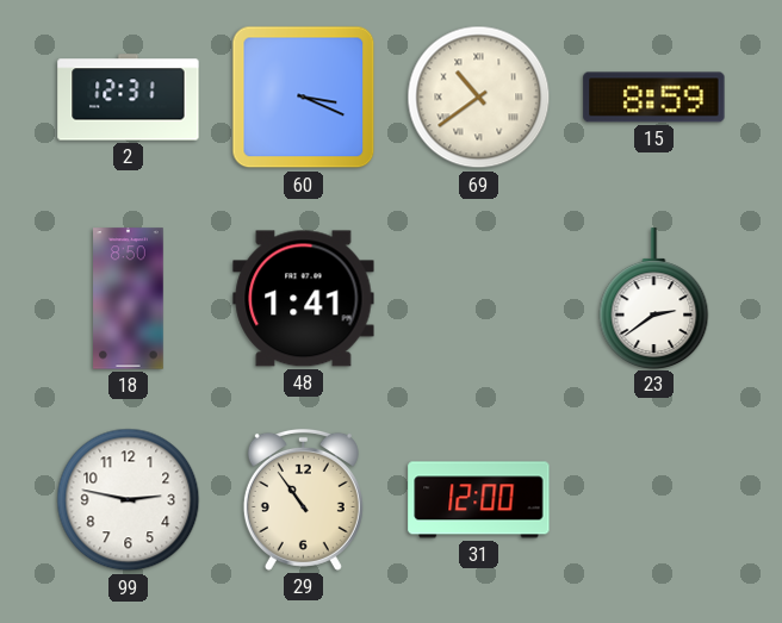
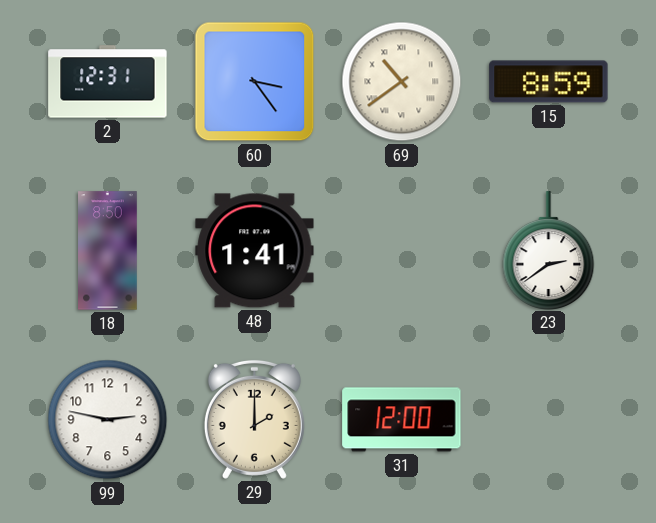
60: 3:19 -> 3:24 (255, 82)
29: 10:54 -> 2:00 (254, 419)
